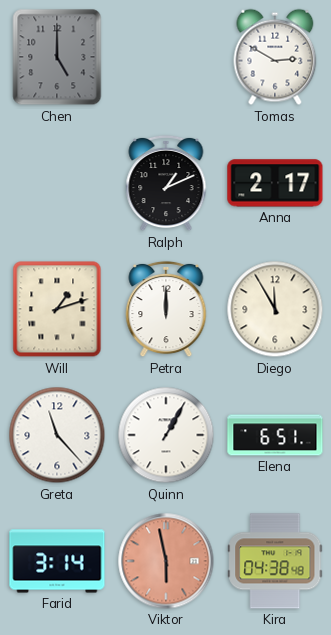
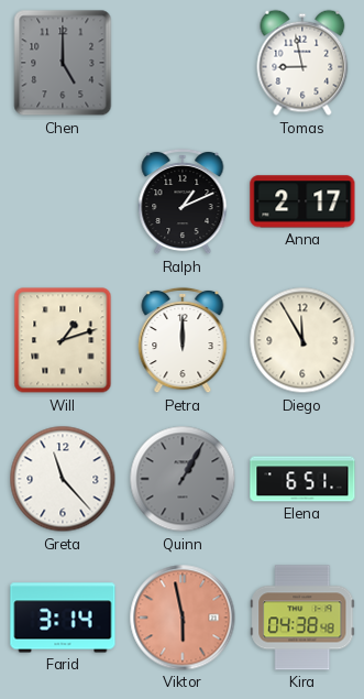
Tomas: 2:50 -> 8:58 (302, 63)
Quinn dial: white -> grey (183, 479)
